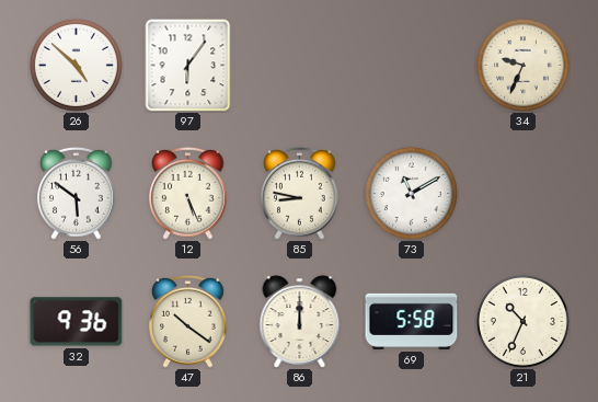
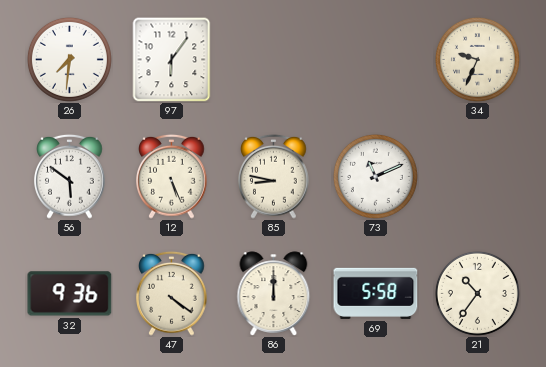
26: 4:52 -> 7:31 (69, 59)
73: 11:10 -> 11:11 (375, 176)
47: 10:21 -> 4:21 (172, 293)
21: 10:34 -> 10:36 (477, 293)
